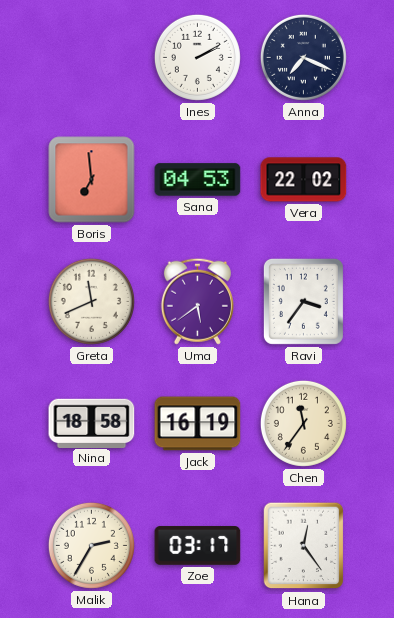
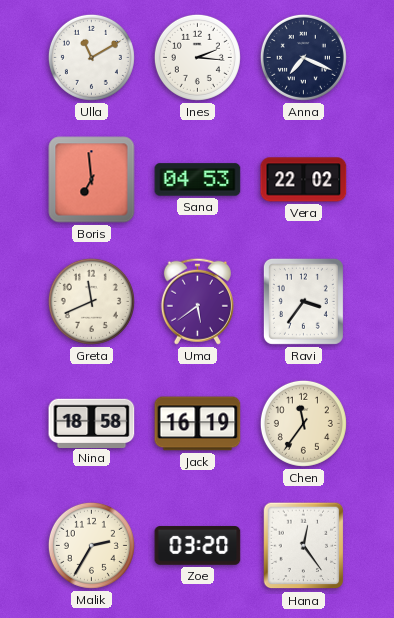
Ulla: none -> 11:10 (91, 57)
Ines: 2:10 -> 2:16 (197, 57)
Zoe: 03:17 -> 03:20 (198, 546)
